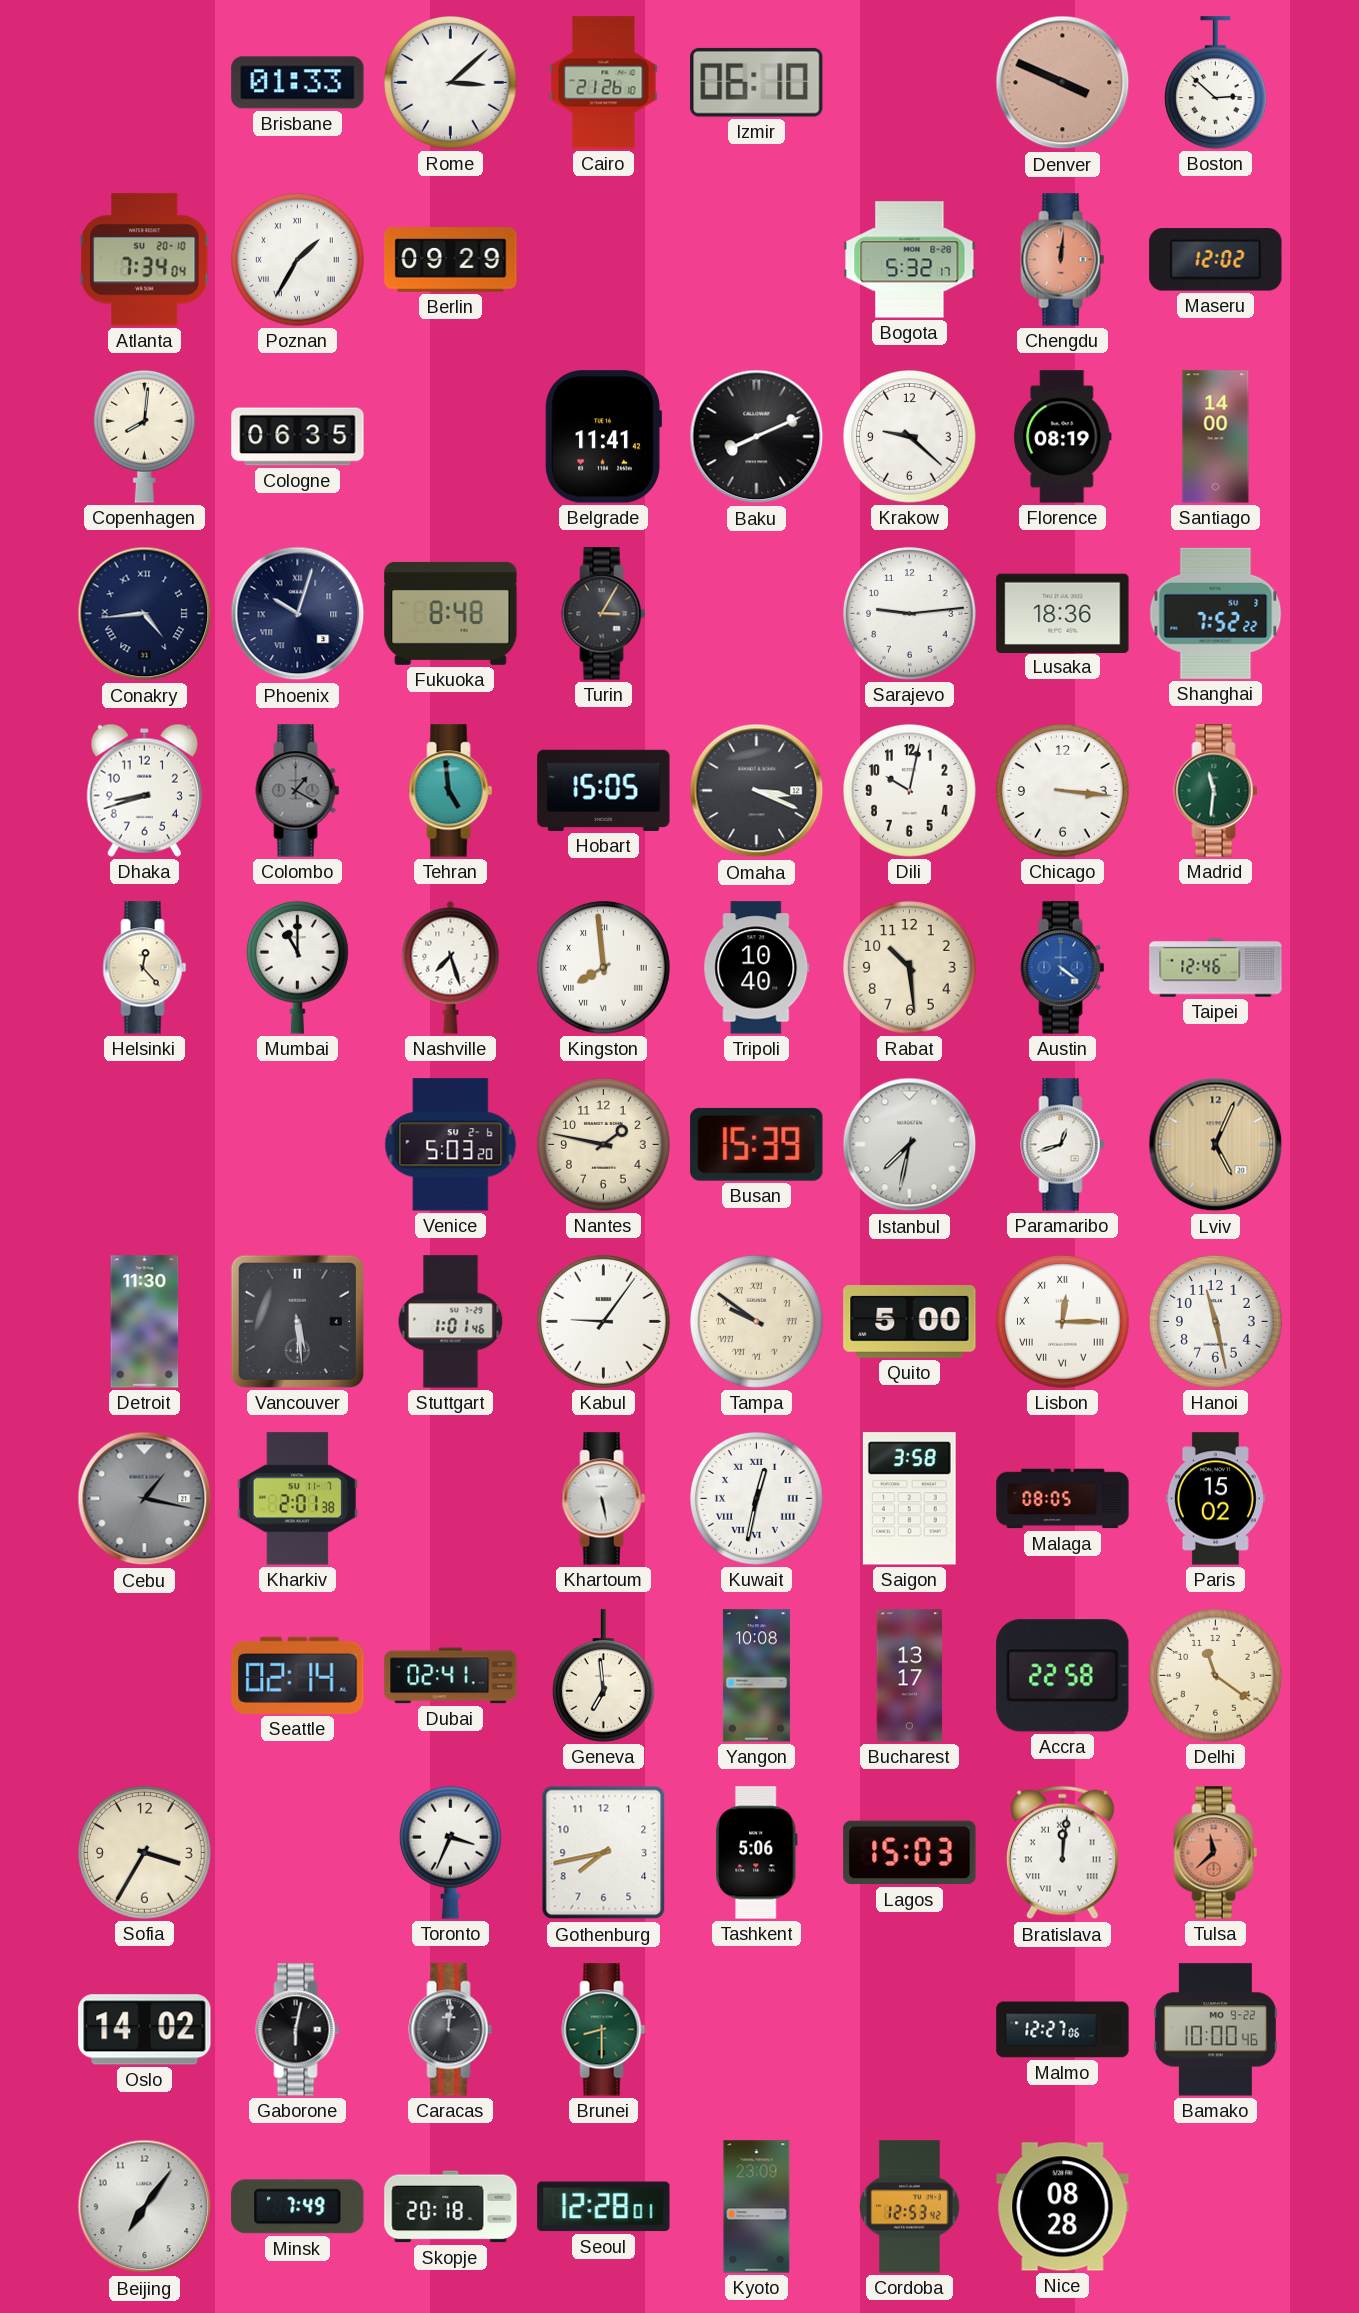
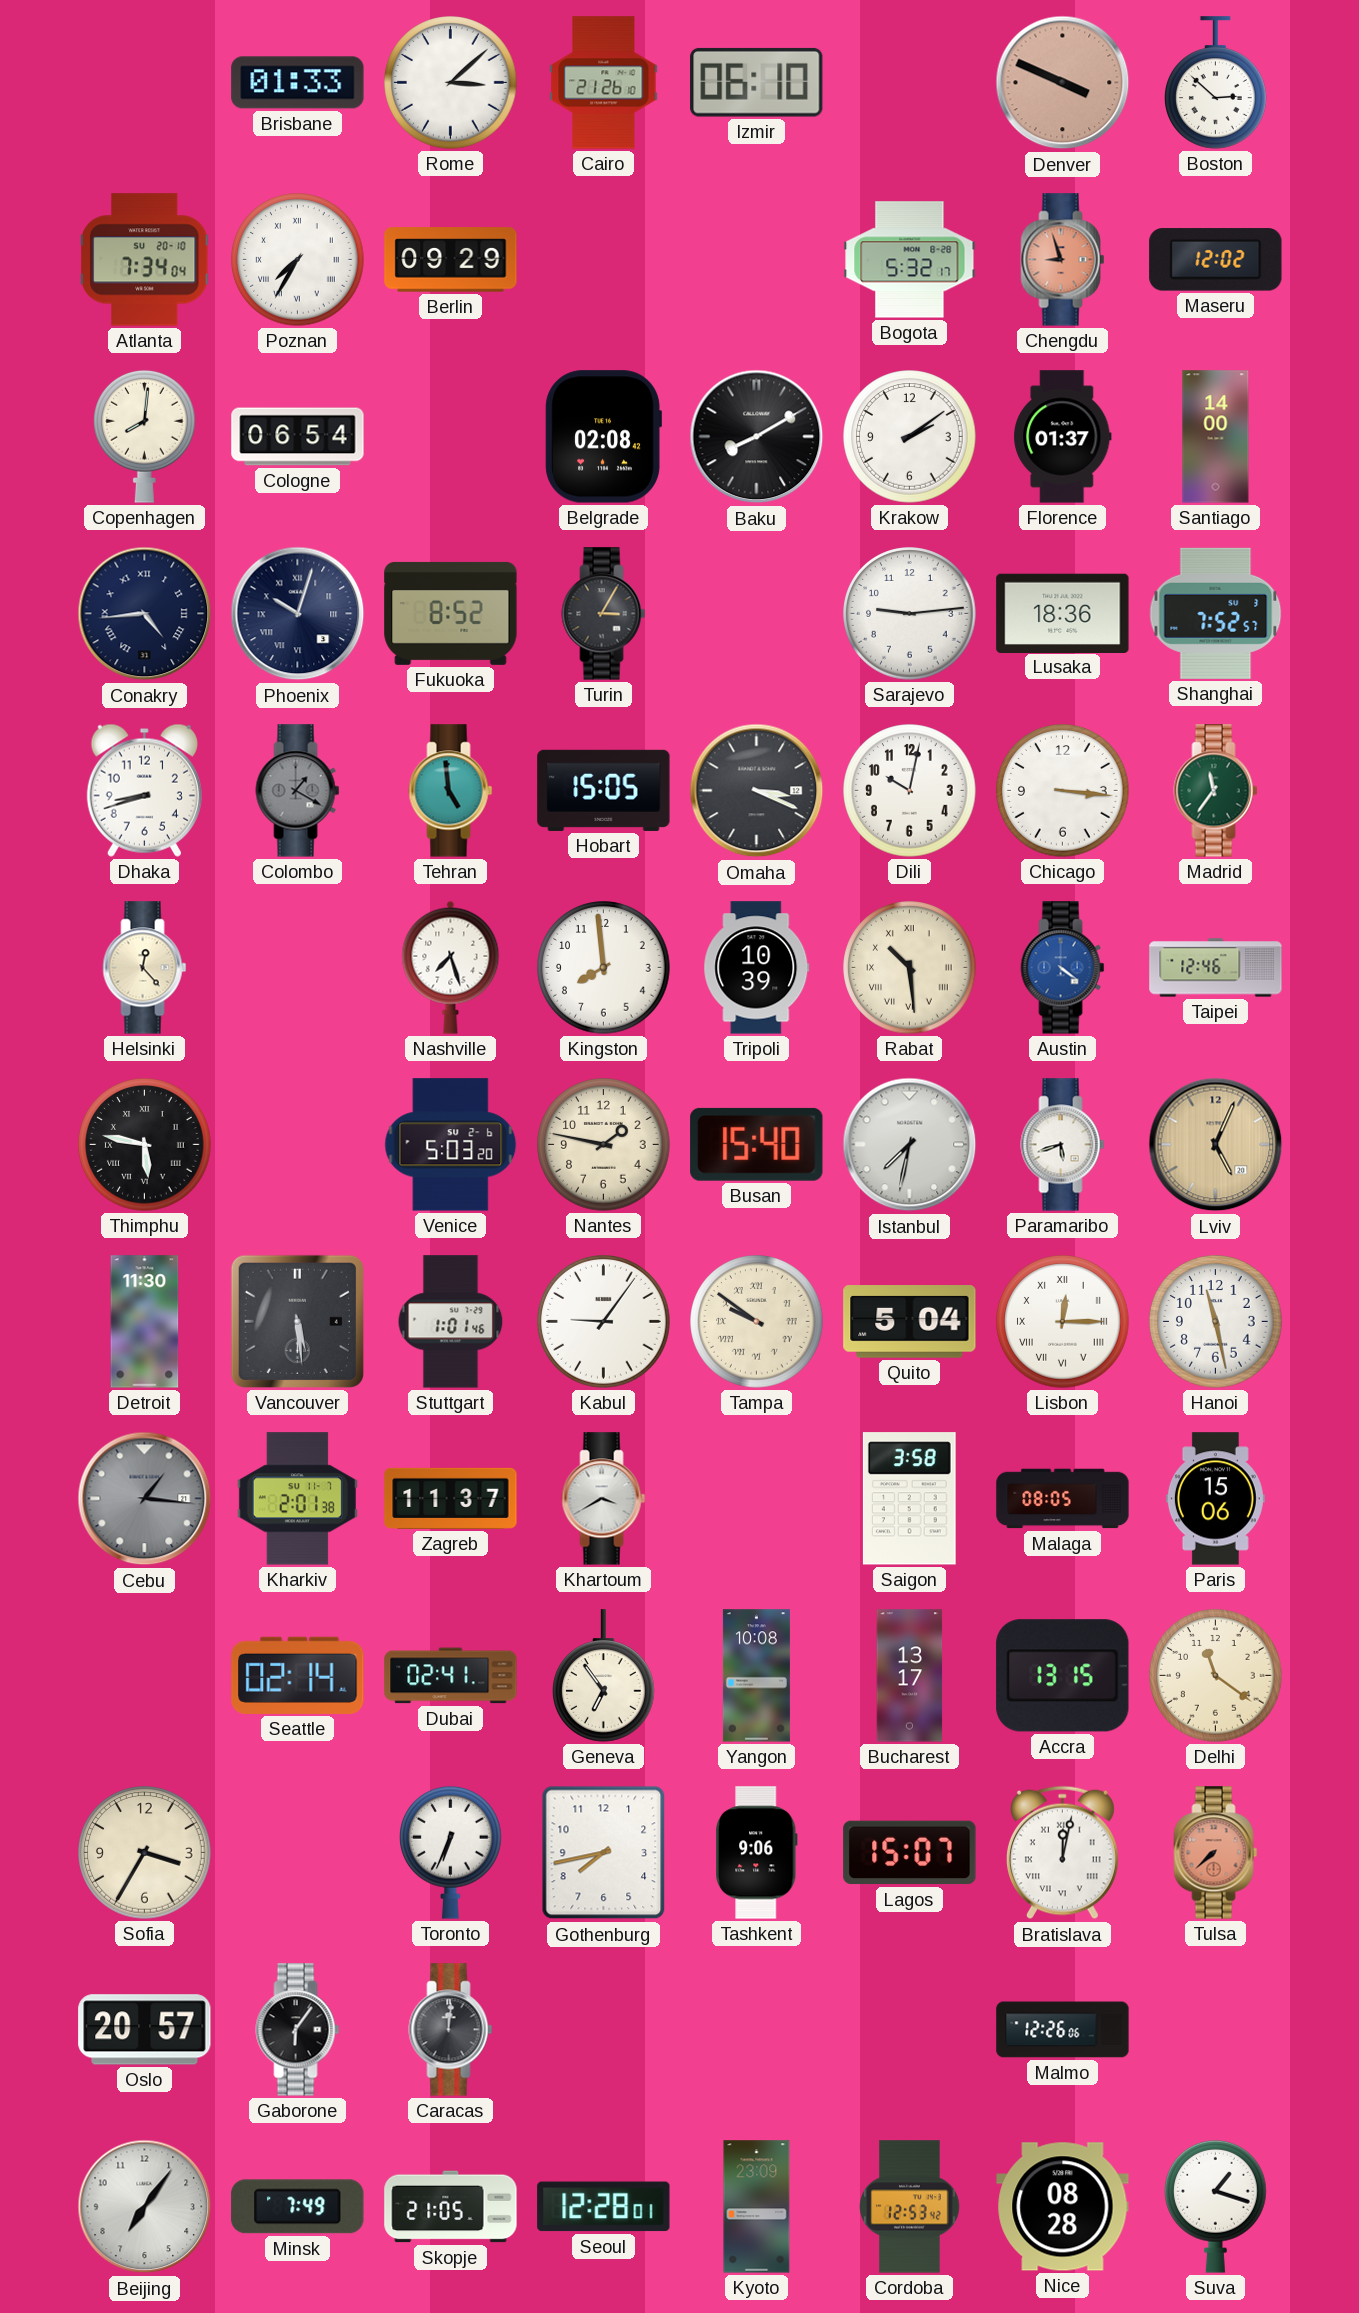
Poznan: 1:35 -> 7:35 (298, 260)
Chengdu: 12:01 -> 8:57 (1063, 260)
Cologne: 06:35 -> 06:54 (298, 437)
Belgrade: 11:41 -> 02:08 (603, 437)
Baku: 8:11 -> 8:10 (757, 437)
Krakow: 9:22 -> 2:09 (910, 437)
Florence: 08:19 -> 01:37 (1063, 437)
Fukuoka: 8:48 -> 8:52 (451, 613)
Shanghai: 7:52:22 -> 7:52:57 (1216, 613)
Madrid: 11:31 -> 11:36 (1216, 791)
Mumbai: 11:00 -> none (298, 967)
Kingston numerals: Roman -> Arabic (604, 968)
Tripoli: 10:40 -> 10:39 (757, 968)
Rabat numerals: Arabic -> Roman (910, 968)
Thimphu: none -> 5:47 (145, 1145)
Busan: 15:39 -> 15:40 (757, 1144)
Paramaribo: 12:42 -> 5:42 (1063, 1145)
Quito: 5:00 -> 5:04 (910, 1322)
Cebu: 1:17 -> 1:16 (145, 1499)
Zagreb: none -> 11:37 (451, 1498)
Khartoum: 5:28 -> 3:40 (604, 1499)
Kuwait: 12:32 -> none (757, 1499)
Paris: 15:02 -> 15:06 (1215, 1499)
Geneva: 6:59 -> 6:54 (604, 1676)
Accra: 22:58 -> 13:15 (1063, 1676)
Toronto: 3:34 -> 6:34 (451, 1852)
Tashkent: 5:06 -> 9:06 (757, 1853)
Lagos: 15:03 -> 15:07 (910, 1853)
Bratislava: 12:01 -> 12:02 (1062, 1853)
Tulsa: 11:38 -> 7:38 (1216, 1853)
Oslo: 14:02 -> 20:57 (145, 2030)
Gaborone: 6:02 -> 6:06 (298, 2030)
Brunei: 8:30 -> none (604, 2030)
Malmo: 12:27 -> 12:26 (1063, 2030)
Bamako: 10:00 -> none (1215, 2030)
Skopje: 20:18 -> 21:05 (451, 2207)
Suva: none -> 1:18 (1216, 2206)
